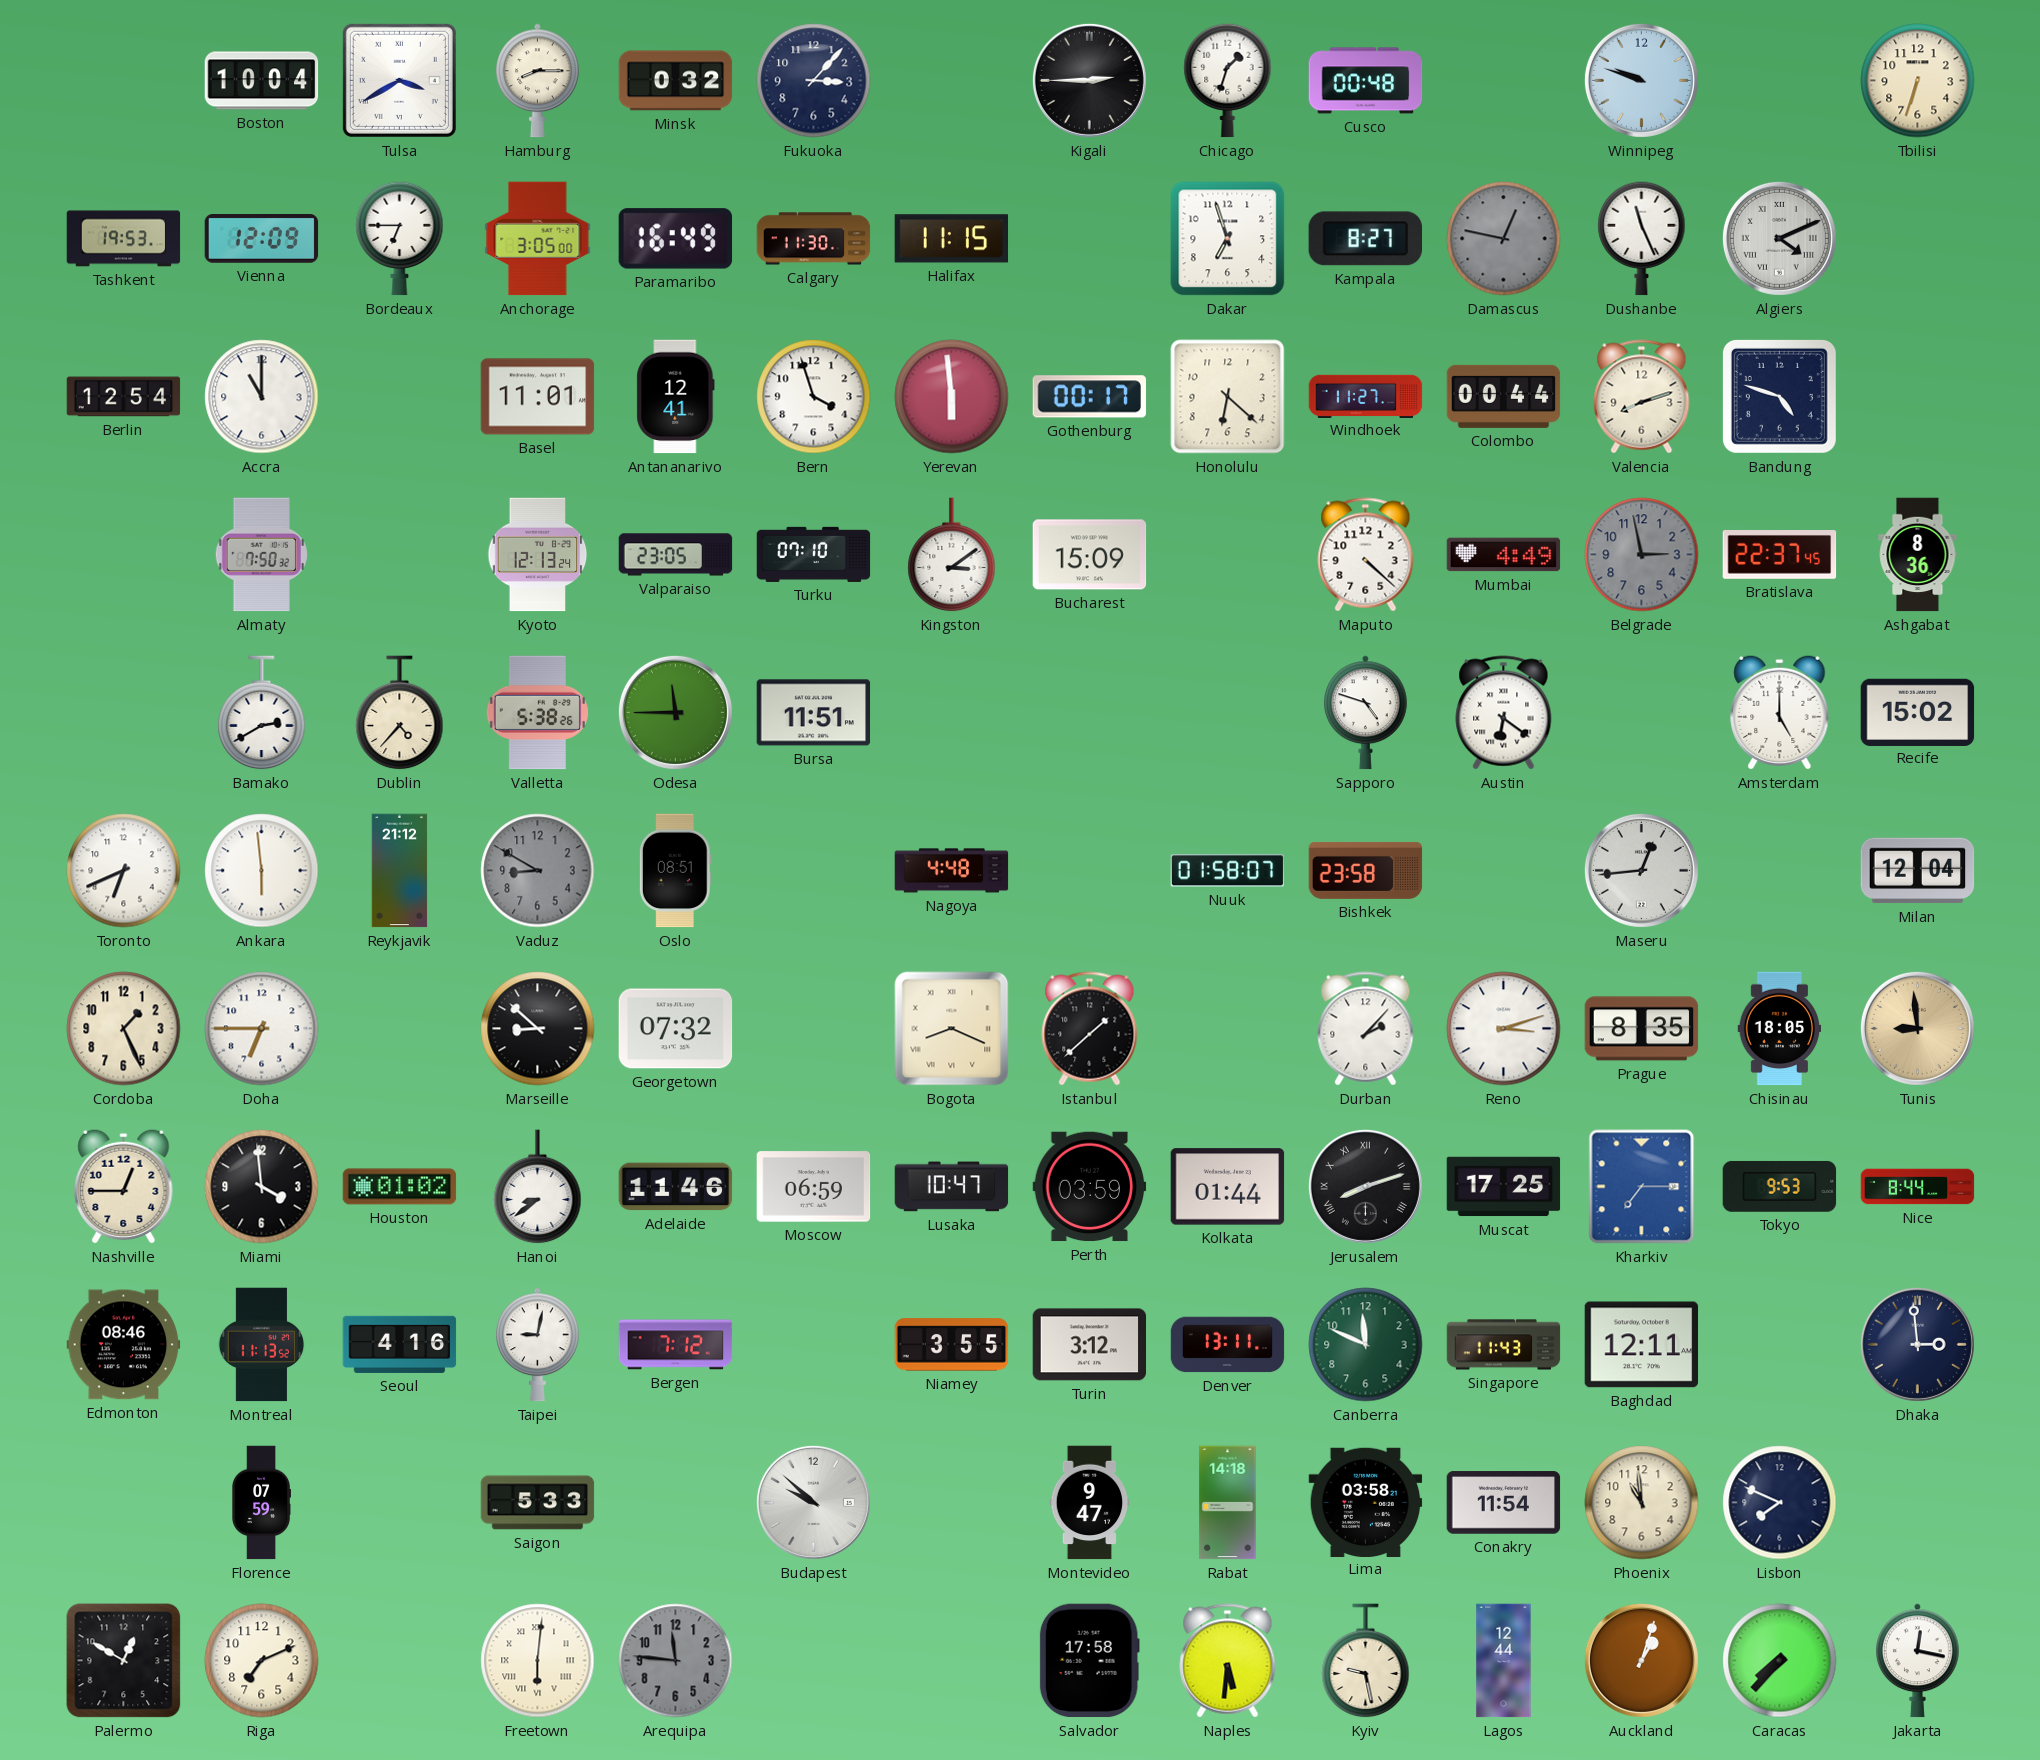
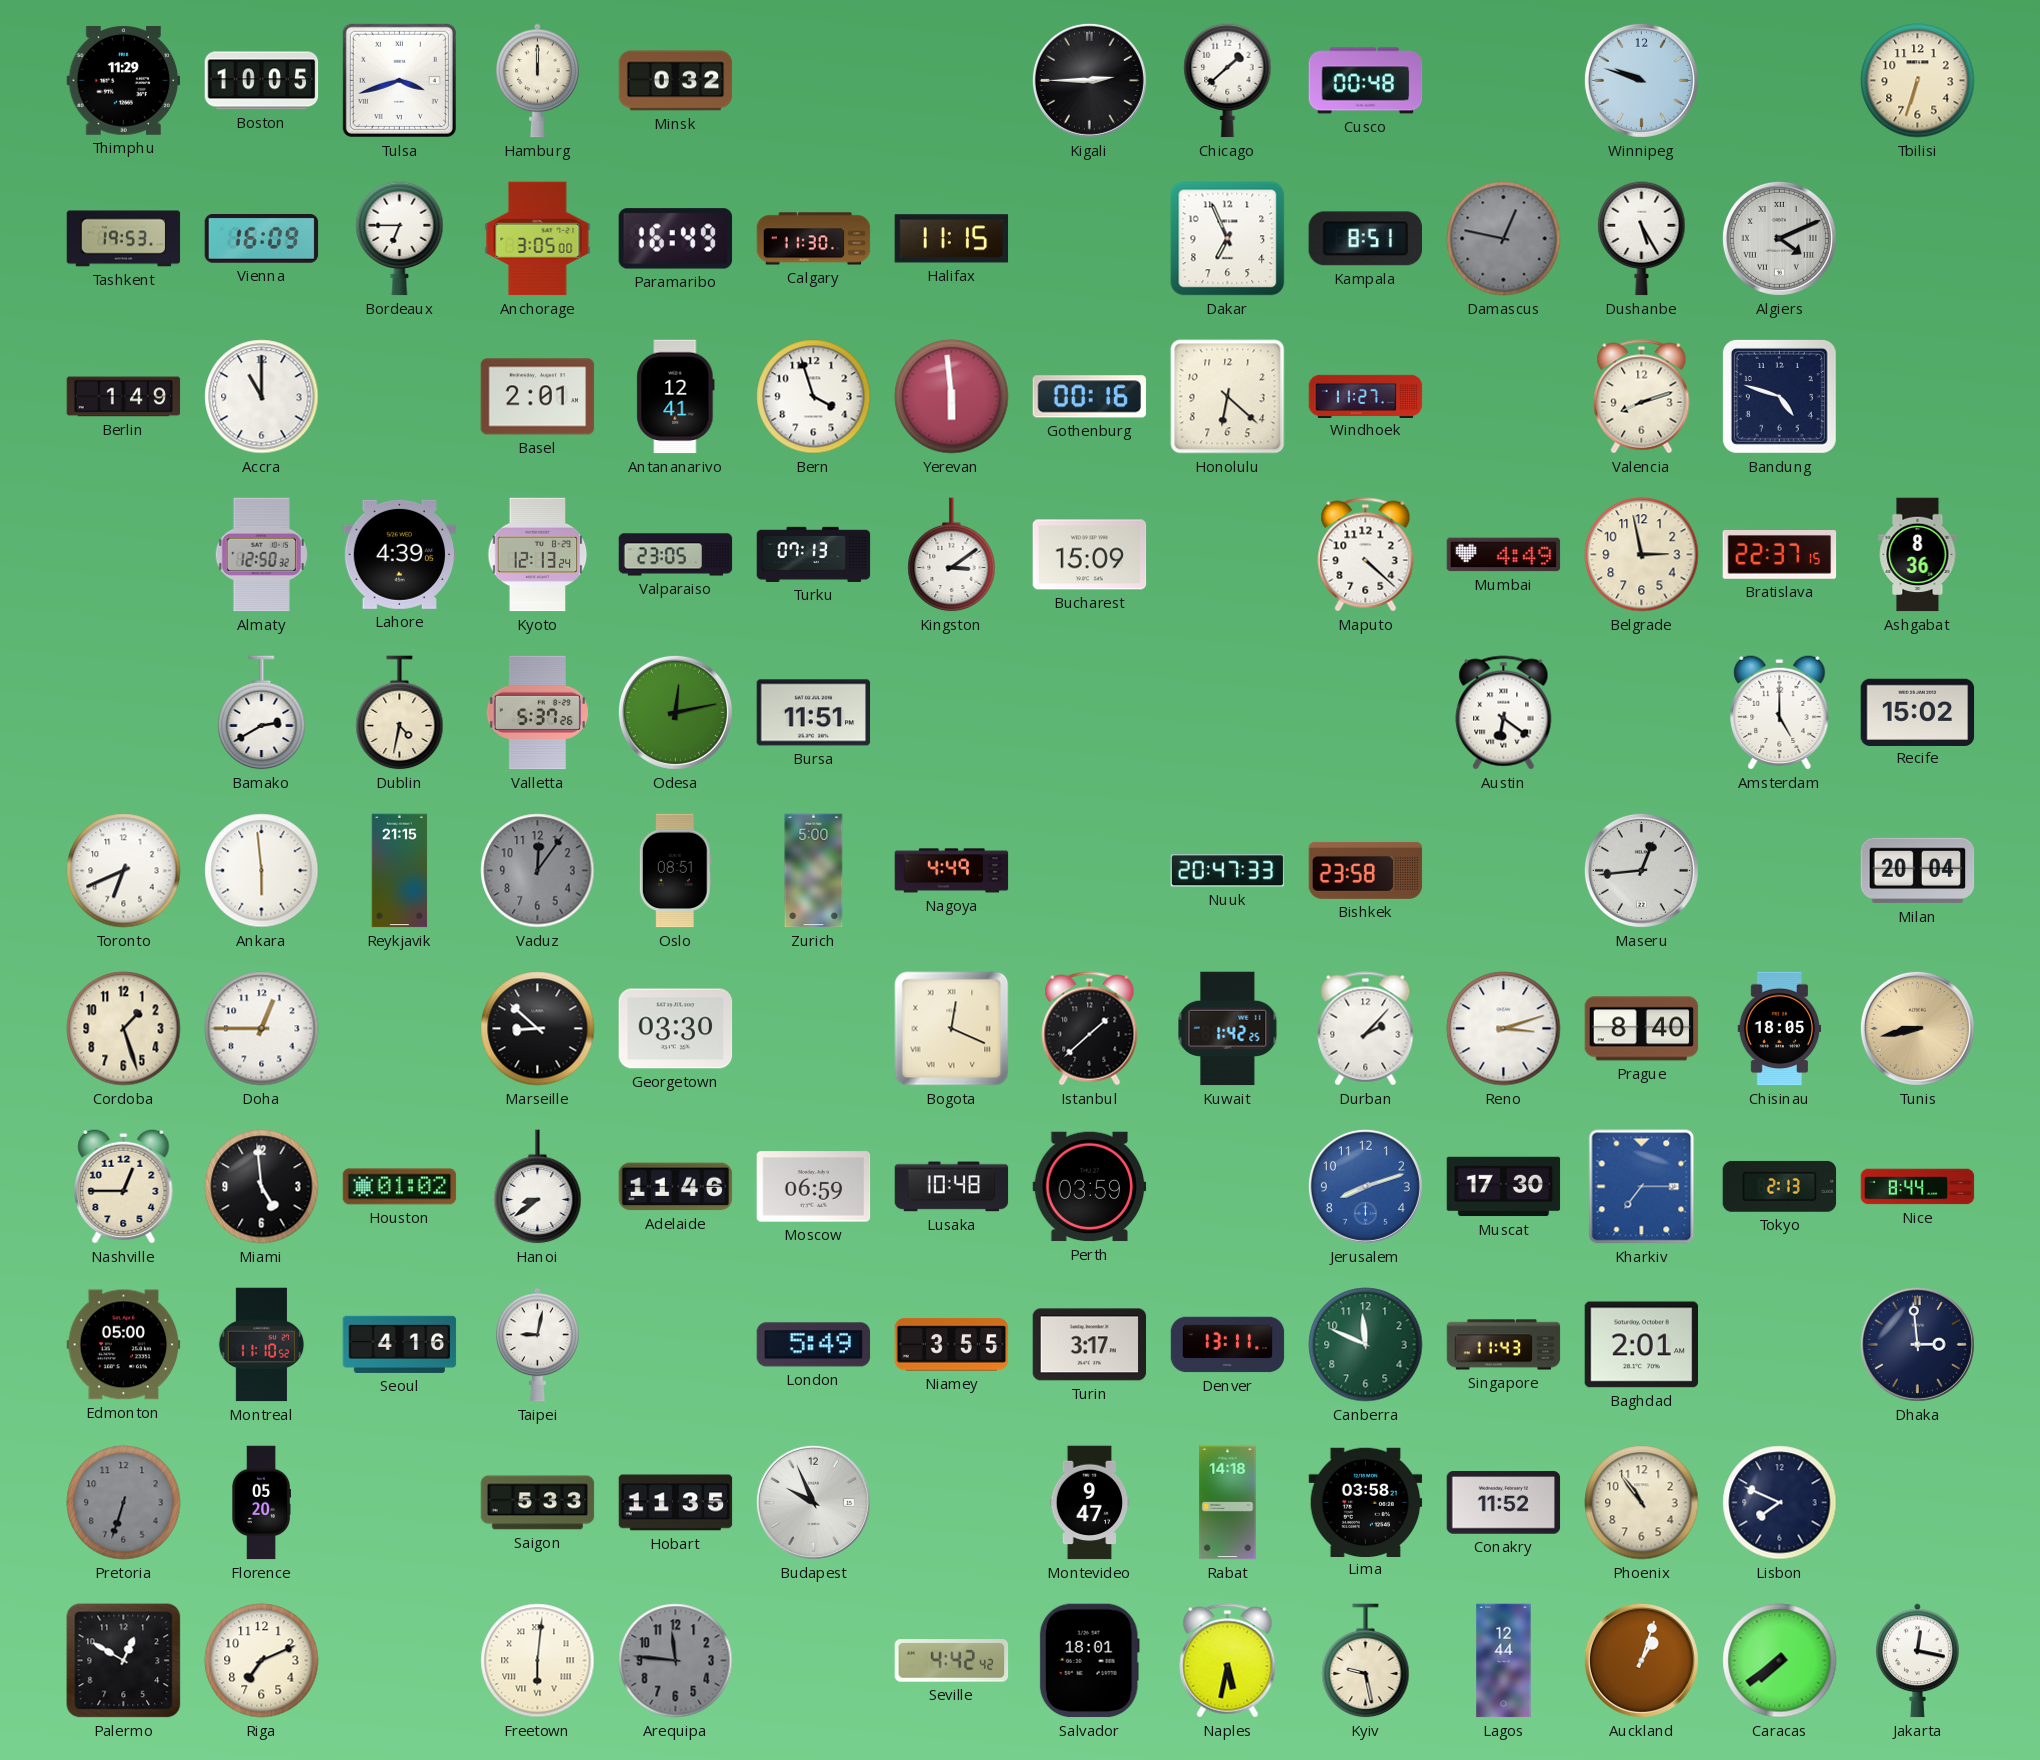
Thimphu: none -> 11:29 (124, 80)
Boston: 10:04 -> 10:05 (262, 81)
Tulsa: 3:40 -> 3:42 (399, 80)
Hamburg: 8:15 -> 12:00 (538, 81)
Fukuoka: 3:07 -> none (814, 81)
Chicago: 1:33 -> 1:38 (1228, 81)
Vienna: 12:09 -> 16:09 (262, 239)
Dakar: 6:57 -> 6:56 (1228, 239)
Kampala: 8:27 -> 8:51 (1365, 239)
Dushanbe: 11:26 -> 5:25 (1642, 239)
Berlin: 12:54 -> 1:49 (124, 397)
Basel: 11:01 -> 2:01 (538, 397)
Gothenburg: 00:17 -> 00:16 (1090, 397)
Colombo: 00:44 -> none (1504, 396)
Almaty: 7:50 -> 12:50 (261, 555)
Lahore: none -> 4:39 (400, 554)
Turku: 07:10 -> 07:13 (814, 554)
Belgrade dial: grey -> cream (1642, 555)
Bratislava: 22:37:45 -> 22:37:15 (1780, 555)
Dublin: 4:37 -> 4:32 (400, 713)
Valletta: 5:38 -> 5:37 (537, 713)
Odesa: 11:45 -> 12:13 (675, 712)
Sapporo: 4:48 -> none (1366, 713)
Reykjavik: 21:12 -> 21:15 (400, 871)
Vaduz: 8:50 -> 12:06 (538, 871)
Zurich: none -> 5:00 (814, 871)
Nagoya: 4:48 -> 4:49 (952, 871)
Nuuk: 01:58 -> 20:47 (1228, 871)
Milan: 12:04 -> 20:04 (1918, 871)
Cordoba: 1:26 -> 1:27 (124, 1029)
Doha: 6:45 -> 12:45 (262, 1029)
Georgetown: 07:32 -> 03:30 (676, 1029)
Bogota: 8:19 -> 12:19 (952, 1029)
Kuwait: none -> 1:42 (1228, 1029)
Prague: 8:35 -> 8:40 (1642, 1029)
Tunis: 8:59 -> 8:43 (1917, 1028)
Miami: 3:59 -> 4:59 (262, 1187)
Lusaka: 10:47 -> 10:48 (952, 1187)
Kolkata: 01:44 -> none (1228, 1187)
Jerusalem dial: black -> blue (1365, 1186)
Jerusalem numerals: Roman -> Arabic (1365, 1186)
Muscat: 17:25 -> 17:30 (1504, 1187)
Tokyo: 9:53 -> 2:13 (1780, 1186)
Edmonton: 08:46 -> 05:00 (124, 1345)
Montreal: 11:13 -> 11:10 (262, 1345)
Bergen: 7:12 -> none (676, 1345)
London: none -> 5:49 (814, 1345)
Turin: 3:12 -> 3:17 (1090, 1345)
Baghdad: 12:11 -> 2:01 (1642, 1345)
Pretoria: none -> 6:33 (124, 1503)
Florence: 07:59 -> 05:20 (261, 1503)
Hobart: none -> 11:35 (676, 1503)
Budapest: 9:52 -> 9:56 (813, 1502)
Conakry: 11:54 -> 11:52 (1504, 1503)
Phoenix: 10:59 -> 10:54 (1642, 1503)
Seville: none -> 4:42 (952, 1661)
Salvador: 17:58 -> 18:01 (1089, 1661)
Naples: 5:31 -> 5:32 (1228, 1661)
Caracas: 7:37 -> 7:39 (1780, 1661)
